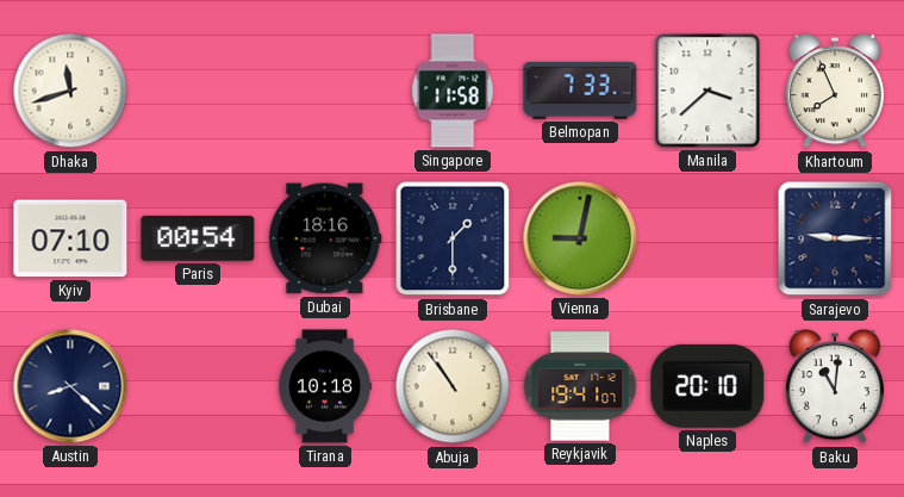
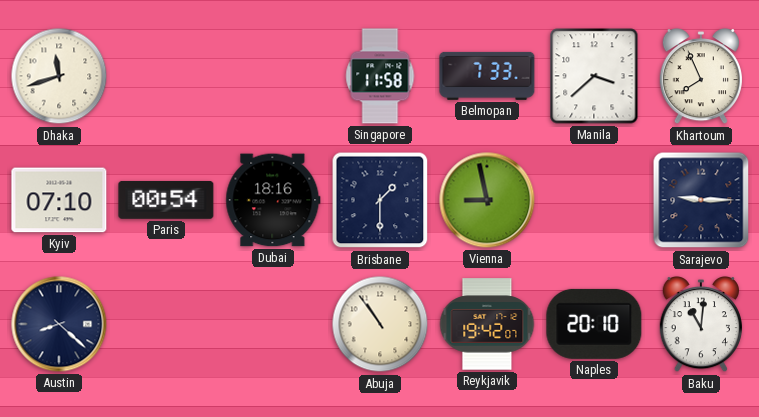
Vienna: 9:02 -> 8:58 (487, 200)
Tirana: 10:18 -> none (324, 386)
Reykjavik: 19:41 -> 19:42 (487, 324)
